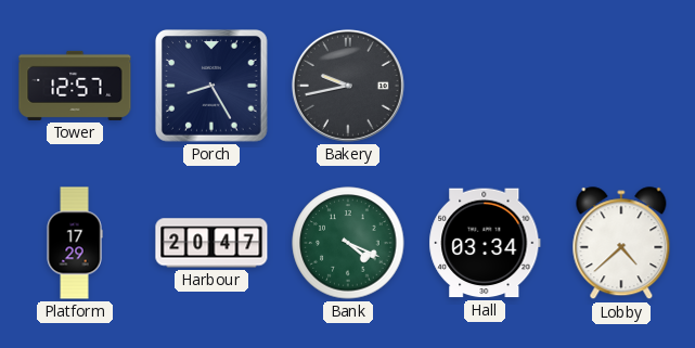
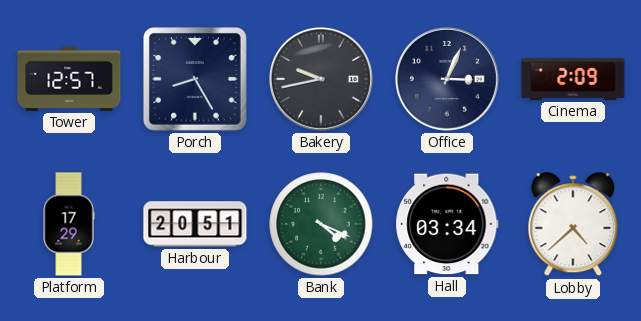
Office: none -> 3:04 (447, 79)
Cinema: none -> 2:09 (573, 79)
Harbour: 20:47 -> 20:51 (195, 224)
